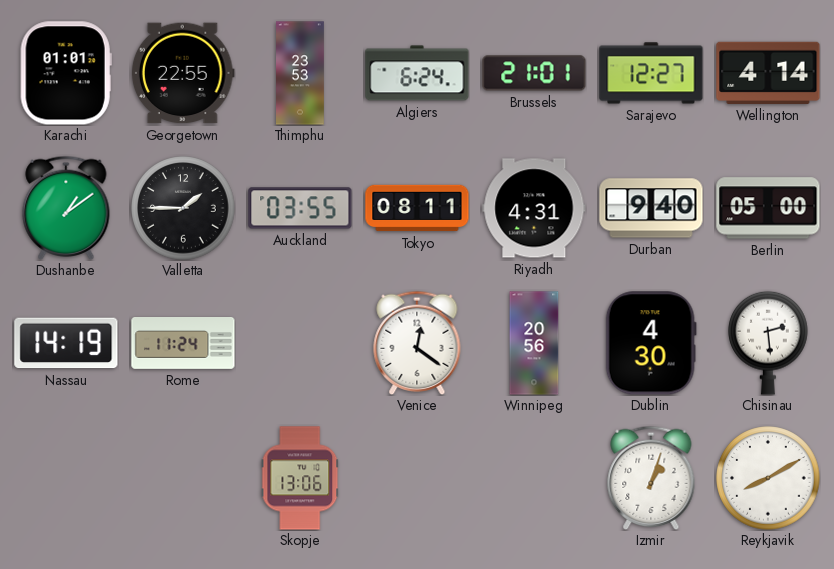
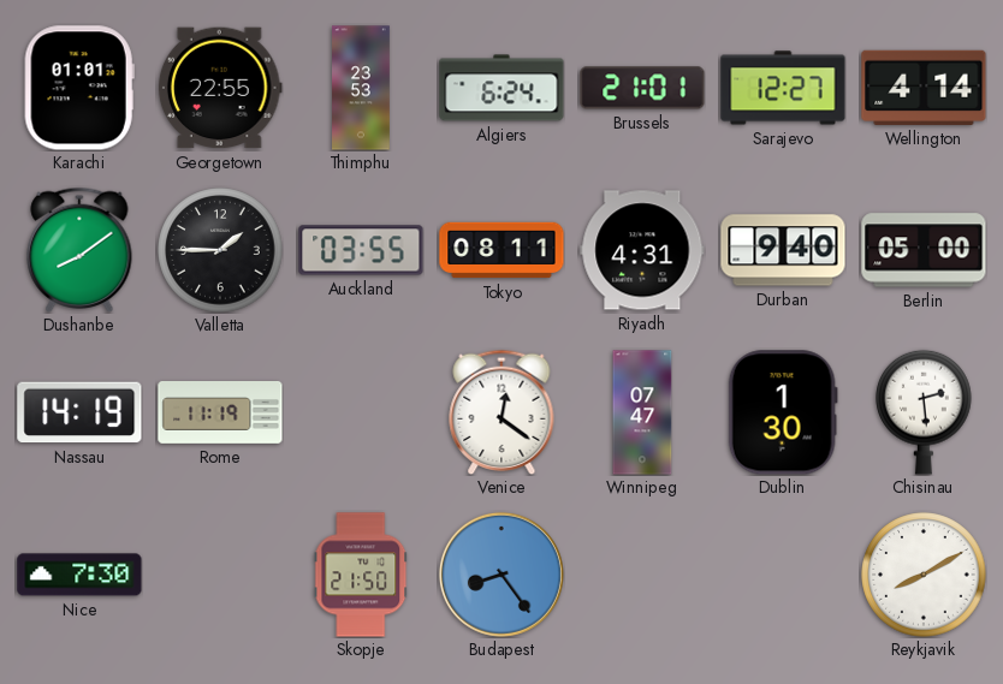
Dushanbe: 1:09 -> 8:09 (79, 249)
Rome: 11:24 -> 11:19 (220, 412)
Winnipeg: 20:56 -> 07:47 (642, 412)
Dublin: 4:30 -> 1:30 (783, 412)
Nice: none -> 7:30 (79, 575)
Skopje: 13:06 -> 21:50 (361, 575)
Budapest: none -> 8:24 (502, 575)
Izmir: 1:03 -> none (651, 477)
